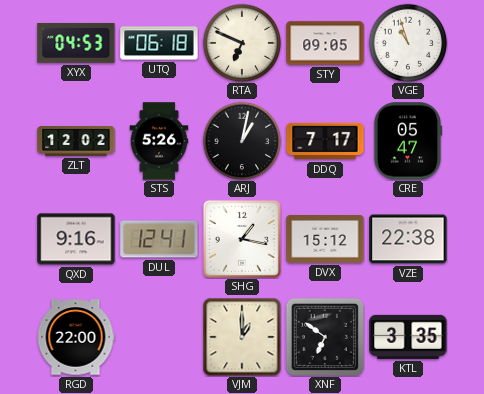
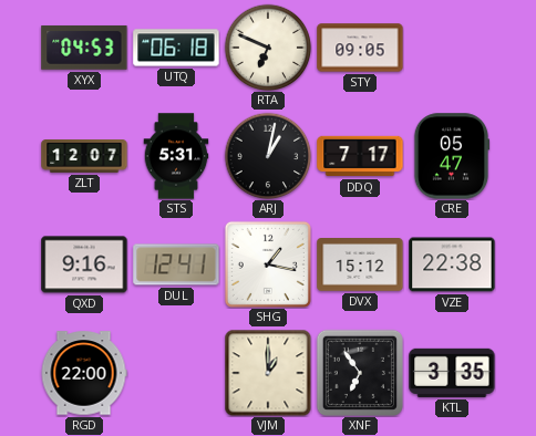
VGE: 10:57 -> none (408, 43)
ZLT: 12:02 -> 12:07 (84, 157)
STS: 5:26 -> 5:31 (176, 156)
XNF: 6:51 -> 6:54 (360, 373)
